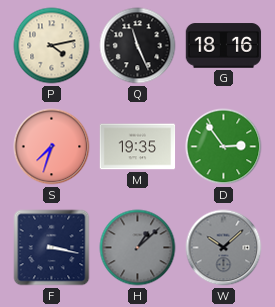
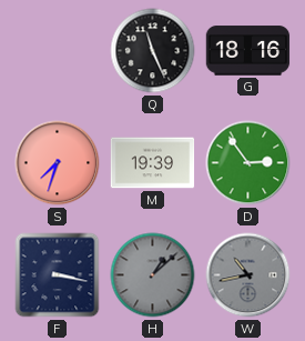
P: 4:13 -> none (52, 46)
M: 19:35 -> 19:39 (153, 163)
W: 10:08 -> 10:43 (248, 275)
